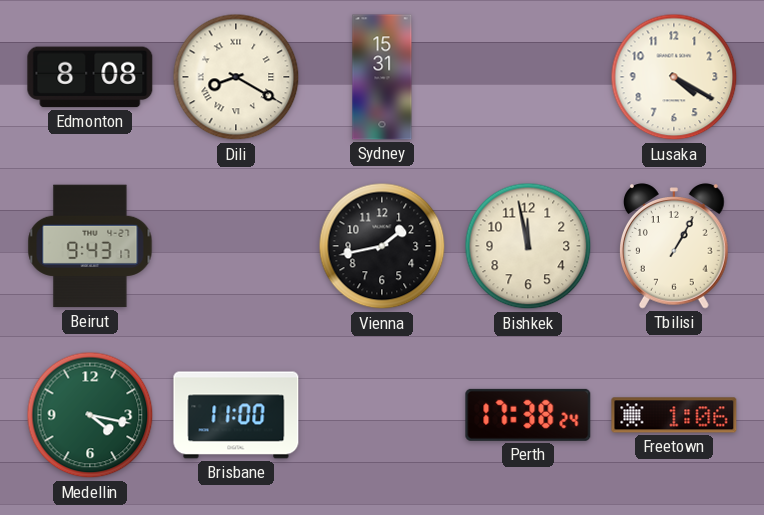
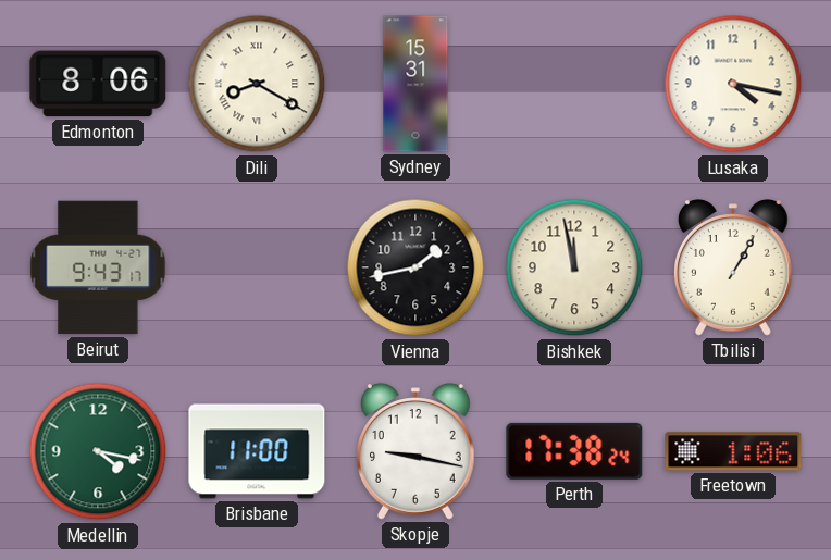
Edmonton: 8:08 -> 8:06 (98, 84)
Lusaka: 4:20 -> 4:17 (733, 84)
Skopje: none -> 9:17 (417, 451)
